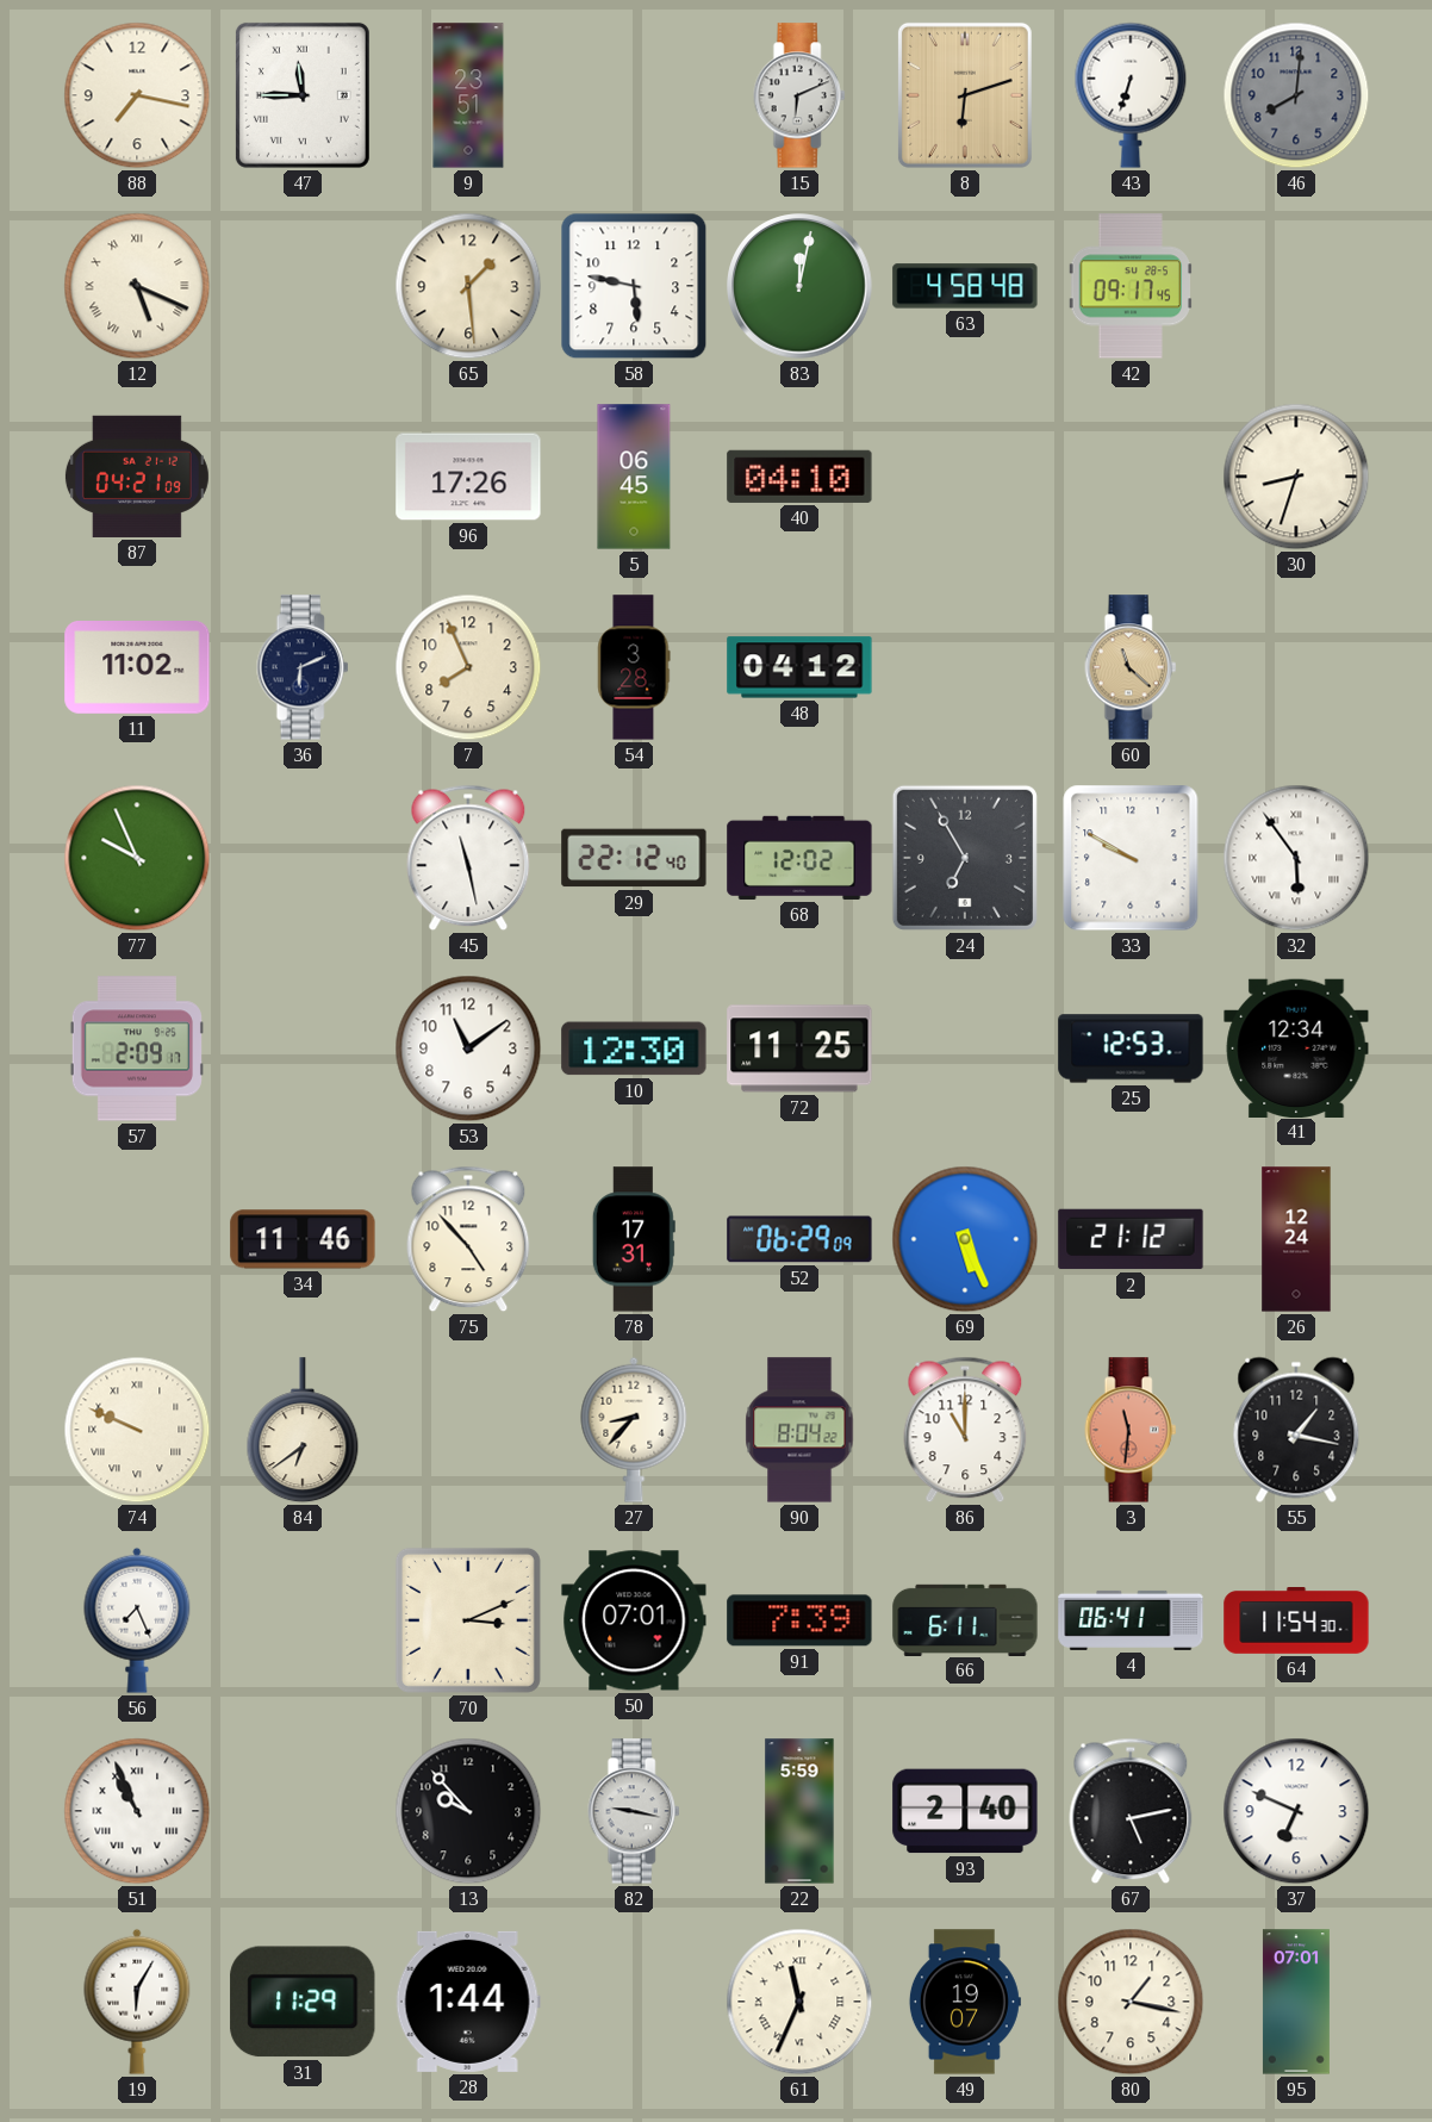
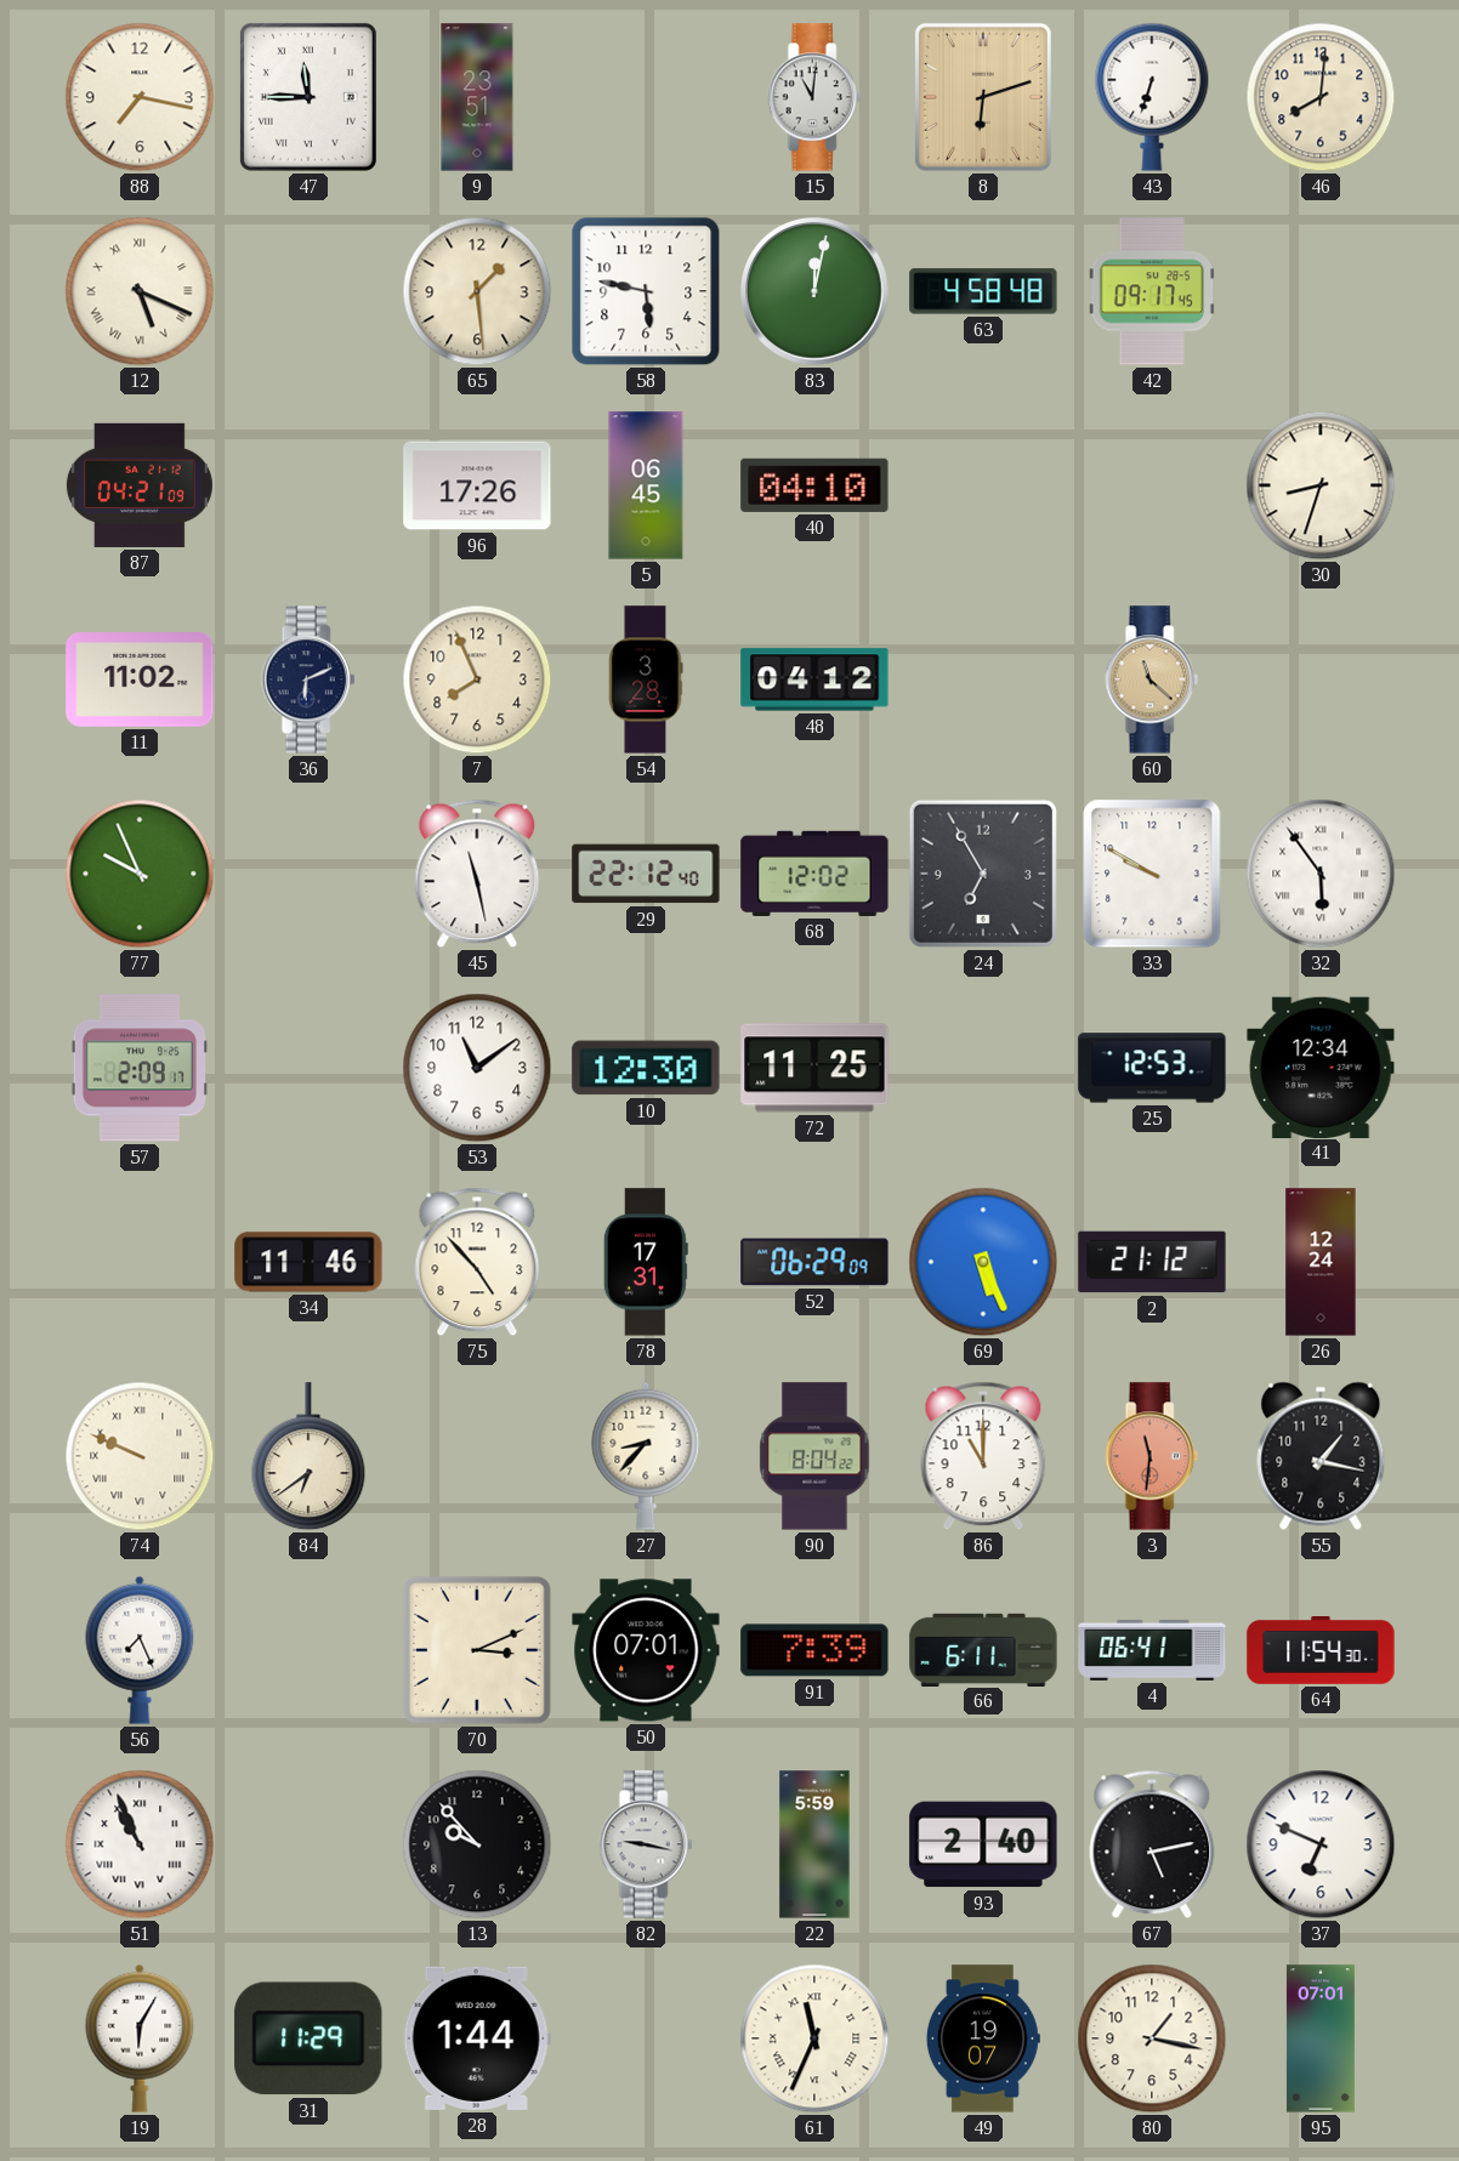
15: 6:11 -> 11:01 (814, 97)
46 dial: grey -> cream (1321, 97)
